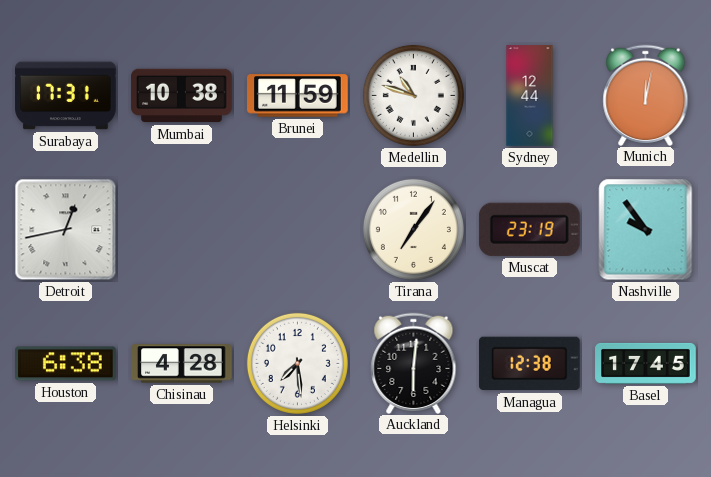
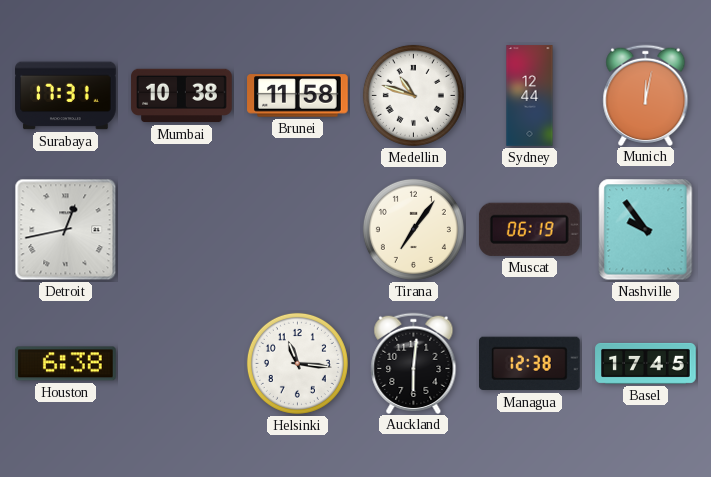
Brunei: 11:59 -> 11:58 (298, 96)
Muscat: 23:19 -> 06:19 (529, 229)
Chisinau: 4:28 -> none (182, 364)
Helsinki: 7:29 -> 11:16 (297, 363)
